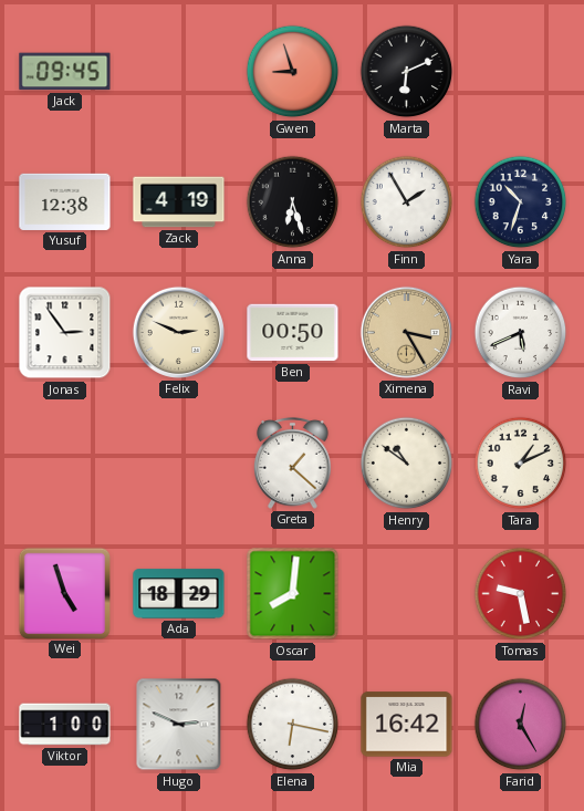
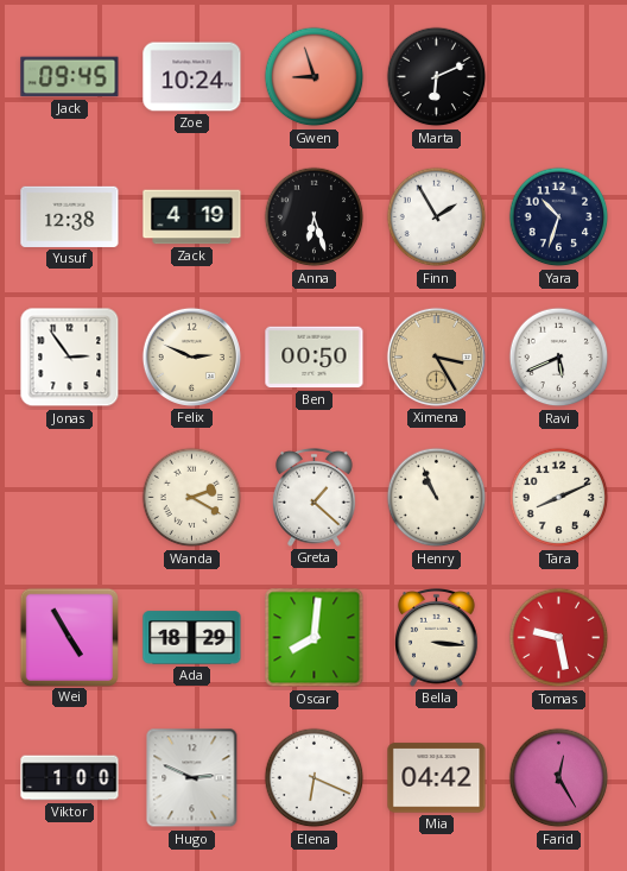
Zoe: none -> 10:24 (192, 77)
Wanda: none -> 2:20 (192, 498)
Henry: 10:51 -> 10:56 (437, 498)
Tara: 1:11 -> 8:11 (559, 498)
Wei: 4:57 -> 4:55 (69, 637)
Bella: none -> 3:16 (437, 637)
Elena: 6:17 -> 6:19 (315, 778)
Mia: 16:42 -> 04:42 (437, 778)
